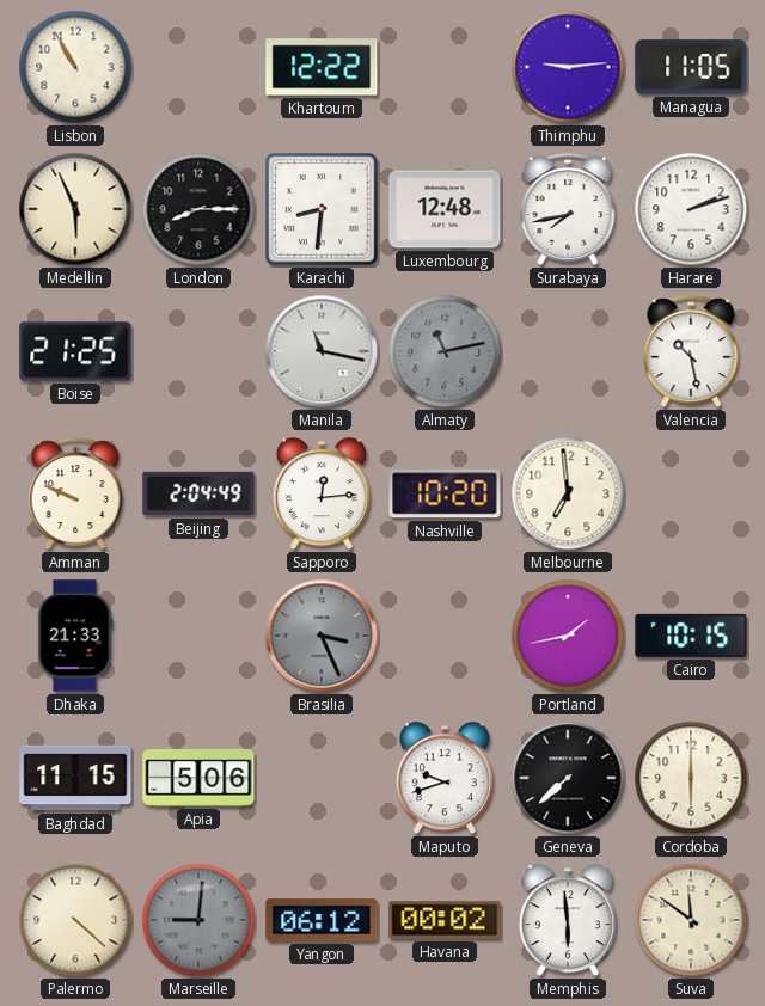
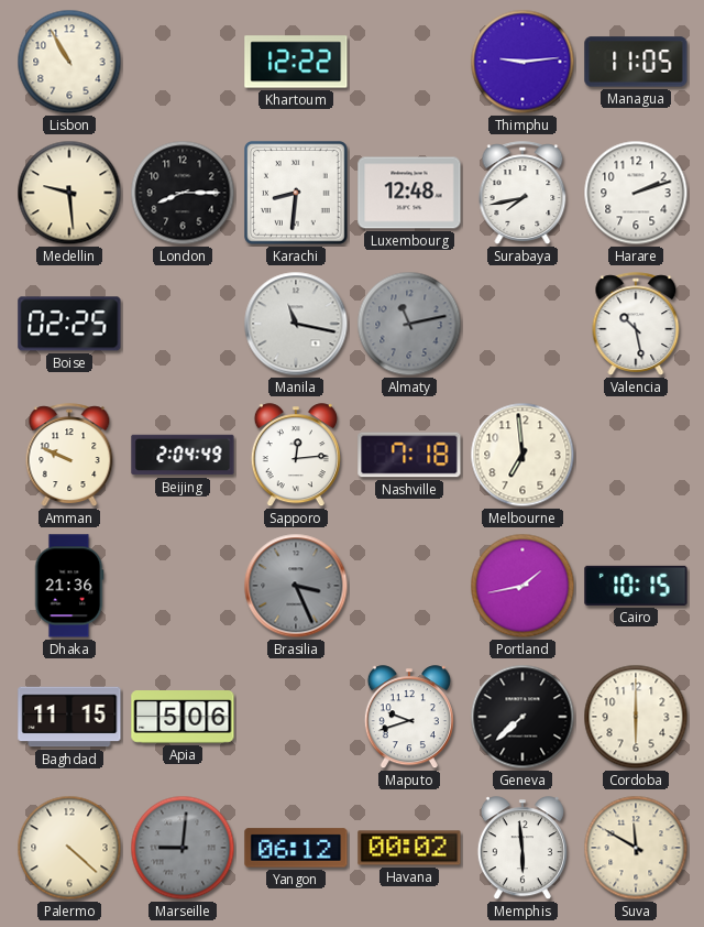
Medellin: 5:56 -> 9:29 (69, 193)
Boise: 21:25 -> 02:25 (69, 324)
Nashville: 10:20 -> 7:18 (409, 455)
Dhaka: 21:33 -> 21:36 (69, 586)
Suva: 11:51 -> 11:50 (636, 848)
